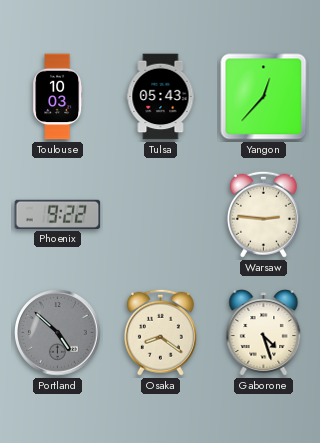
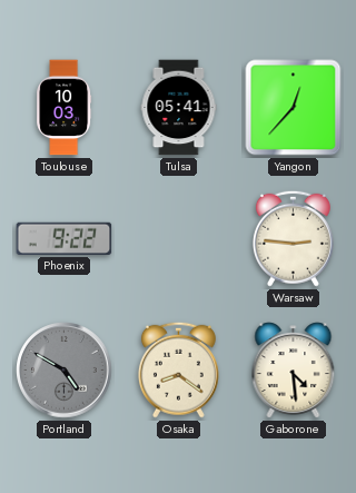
Tulsa: 05:43 -> 05:41 (179, 108)
Portland: 4:52 -> 4:50 (65, 371)
Gaborone: 4:27 -> 4:29 (294, 371)
